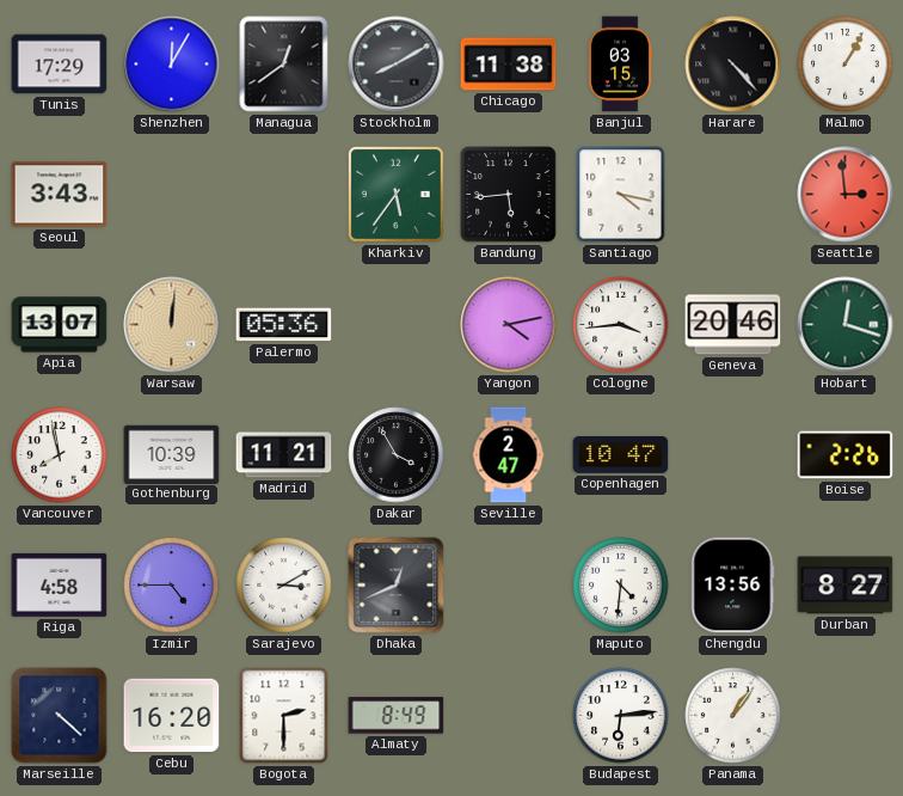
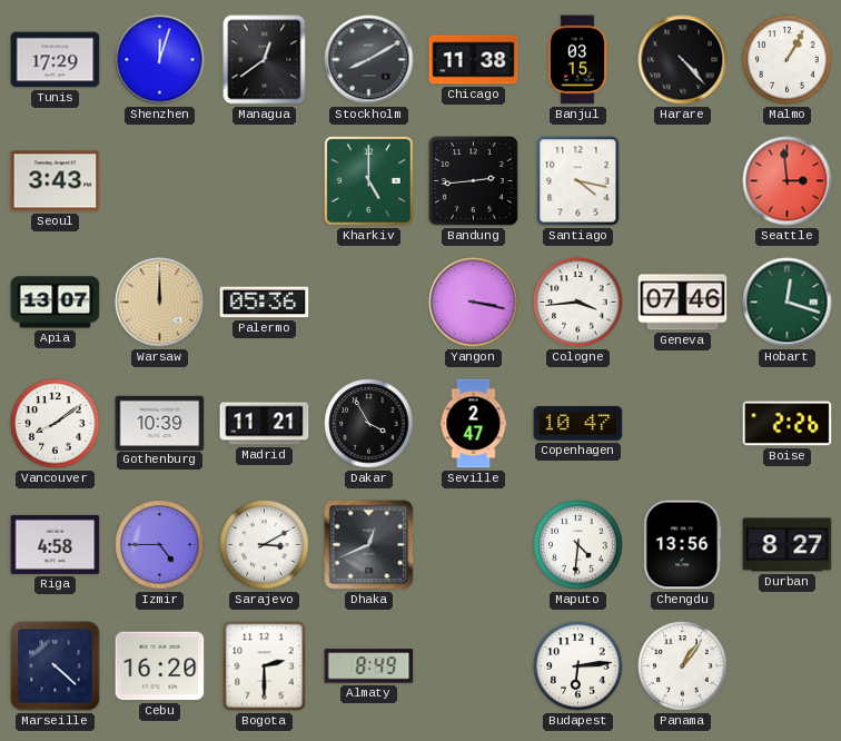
Shenzhen: 12:05 -> 12:03 (160, 60)
Kharkiv: 5:36 -> 5:00 (368, 180)
Bandung: 5:44 -> 2:44 (474, 181)
Warsaw: 12:01 -> 12:00 (160, 303)
Yangon: 4:13 -> 3:17 (474, 303)
Geneva: 20:46 -> 07:46 (683, 303)
Vancouver: 7:58 -> 8:09 (56, 424)
